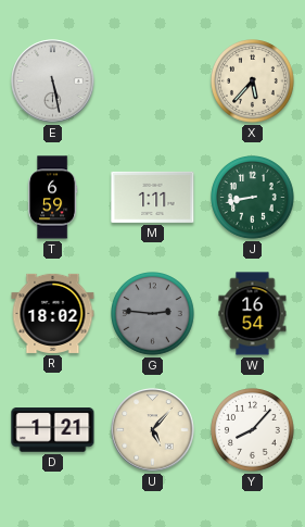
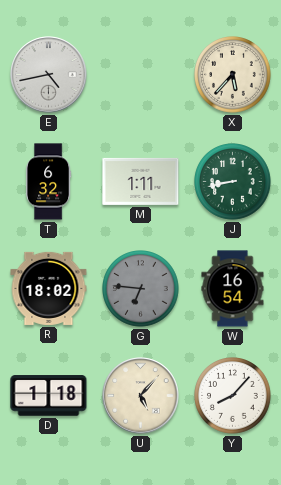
E: 5:28 -> 4:43 (49, 75)
T: 6:59 -> 6:32 (48, 182)
G: 2:46 -> 6:46 (141, 289)
D: 1:21 -> 1:18 (49, 396)
